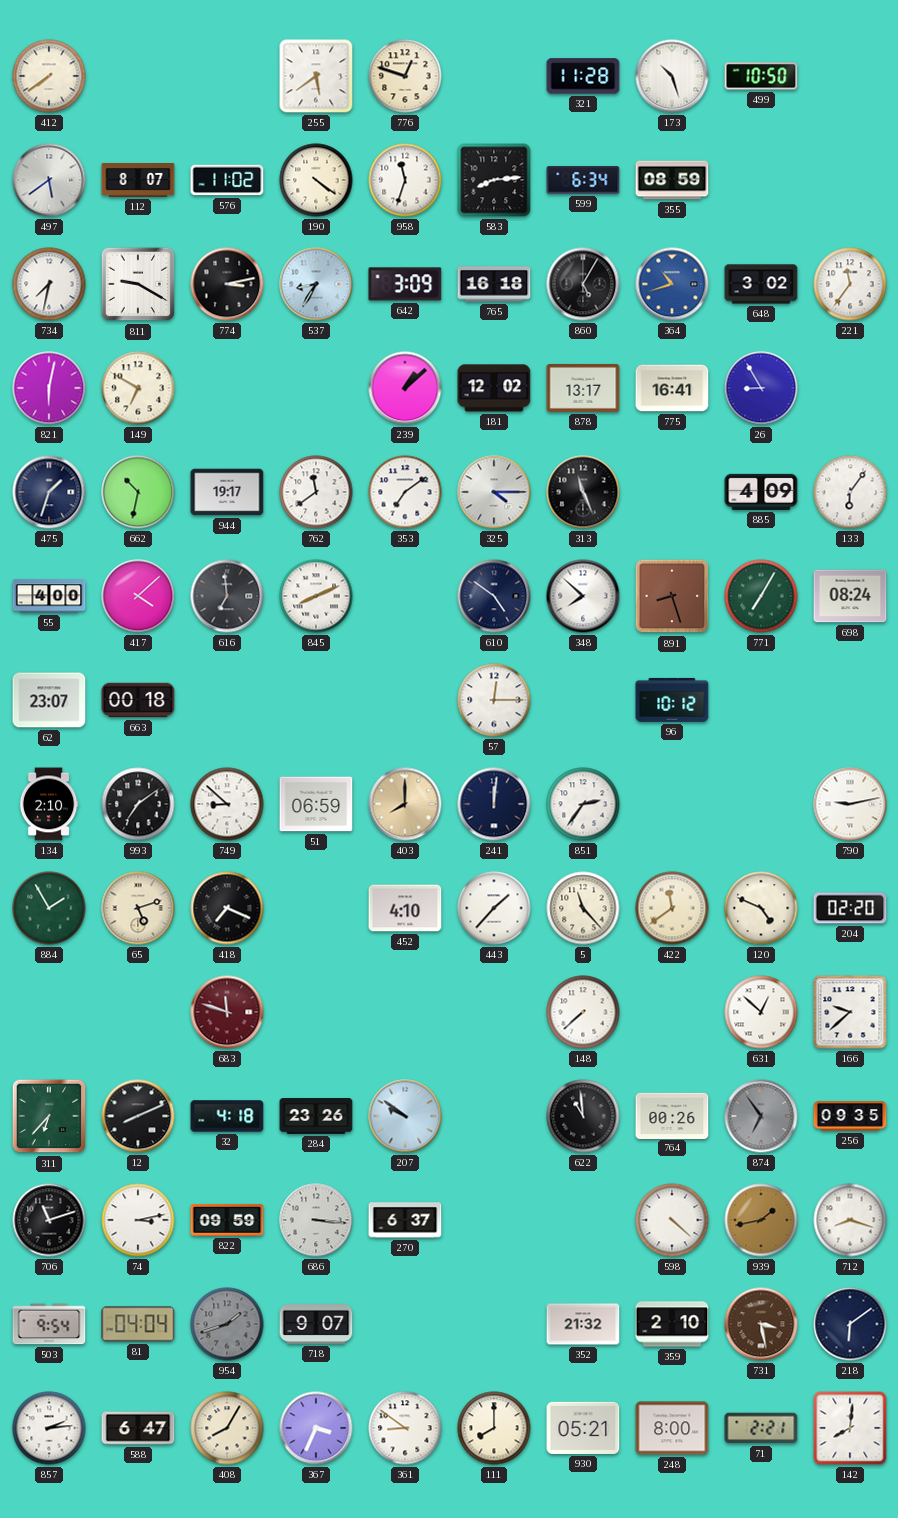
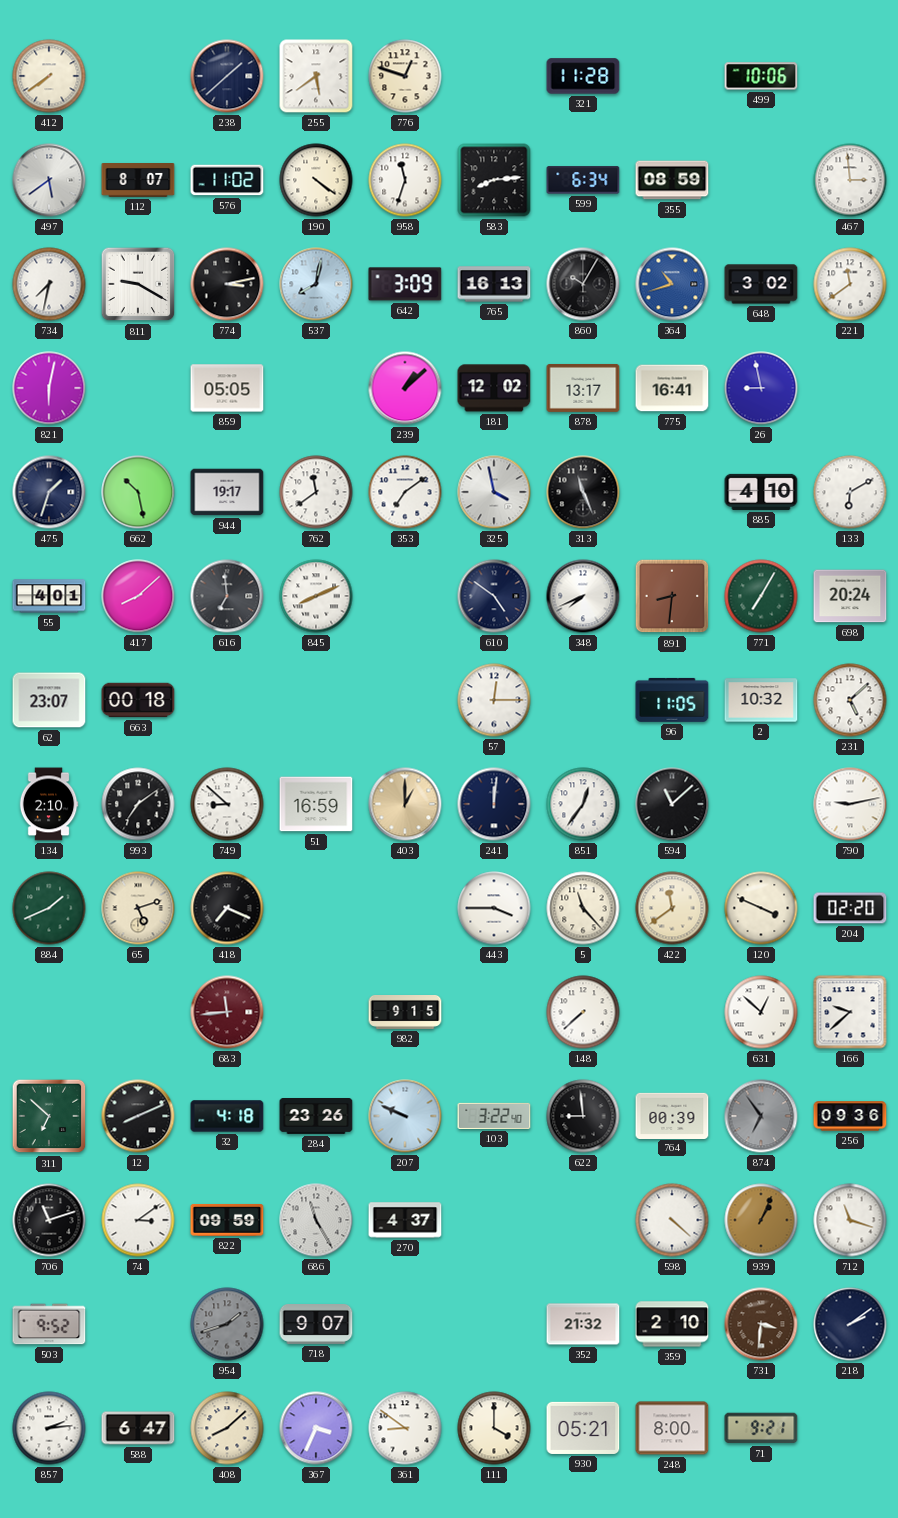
238: none -> 1:38 (227, 76)
173: 10:27 -> none (672, 76)
499: 10:50 -> 10:06 (761, 76)
467: none -> 2:59 (850, 180)
537: 8:35 -> 8:02 (316, 284)
765: 16:18 -> 16:13 (494, 284)
860: 5:05 -> 10:05 (583, 284)
221: 11:36 -> 11:39 (850, 284)
149: 6:50 -> none (138, 388)
859: none -> 05:05 (227, 388)
26: 8:55 -> 8:58 (761, 388)
662: 10:32 -> 10:28 (138, 492)
325: 4:15 -> 3:58 (494, 492)
885: 4:09 -> 4:10 (761, 492)
133: 6:06 -> 6:10 (850, 492)
55: 4:00 -> 4:01 (49, 596)
417: 4:08 -> 8:08 (138, 596)
348: 7:52 -> 7:41 (583, 596)
891: 8:27 -> 8:31 (672, 596)
698: 08:24 -> 20:24 (850, 596)
96: 10:12 -> 11:05 (672, 700)
2: none -> 10:32 (761, 700)
231: none -> 5:08 (850, 700)
51: 06:59 -> 16:59 (316, 804)
403: 8:00 -> 1:00 (405, 804)
851: 2:36 -> 12:36 (583, 804)
594: none -> 11:08 (672, 804)
884: 1:55 -> 1:41 (49, 908)
452: 4:10 -> none (405, 908)
443: 1:37 -> 3:45 (494, 908)
120: 4:49 -> 3:49 (761, 908)
683: 11:48 -> 11:44 (227, 1012)
982: none -> 9:15 (405, 1013)
311: 6:37 -> 6:52 (49, 1116)
207: 9:51 -> 9:49 (405, 1116)
103: none -> 3:22 (494, 1116)
622: 10:59 -> 8:59 (583, 1116)
764: 00:26 -> 00:39 (672, 1115)
256: 09:35 -> 09:36 (850, 1116)
74: 3:13 -> 3:09 (138, 1220)
686: 3:16 -> 11:25 (316, 1220)
270: 6:37 -> 4:37 (405, 1220)
939: 1:43 -> 1:04 (761, 1220)
712: 8:18 -> 11:18 (850, 1220)
503: 9:54 -> 9:52 (49, 1324)
81: 04:04 -> none (138, 1324)
731: 3:28 -> 3:31 (761, 1324)
218: 6:09 -> 2:09 (850, 1324)
408: 8:05 -> 8:08 (227, 1428)
111: 8:00 -> 4:00 (494, 1428)
71: 2:21 -> 9:21 (761, 1428)
142: 8:01 -> none (850, 1428)
